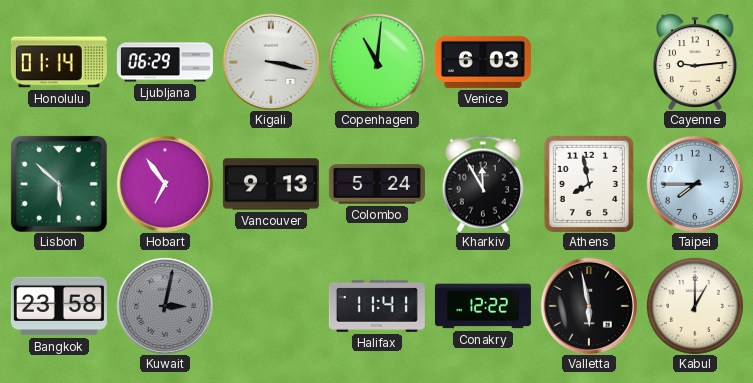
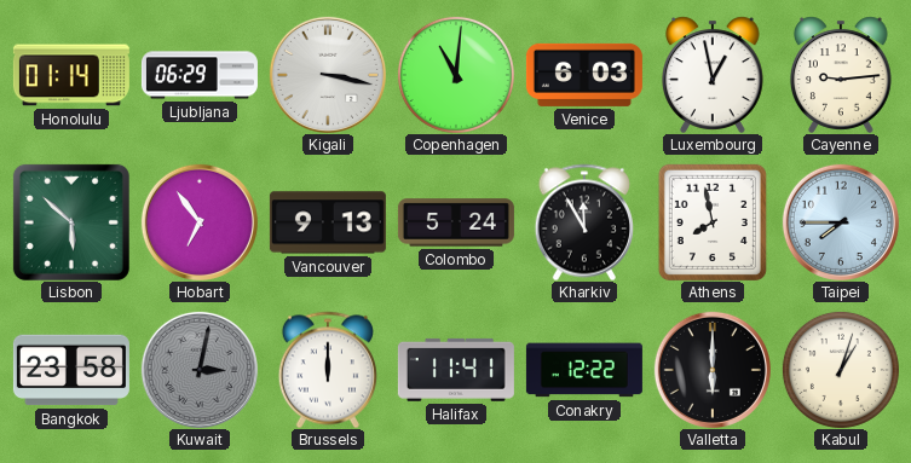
Luxembourg: none -> 12:58 (713, 75)
Brussels: none -> 12:00 (328, 370)
Valletta: 5:58 -> 6:00 (713, 370)
Kabul: 1:00 -> 1:03 (841, 370)
